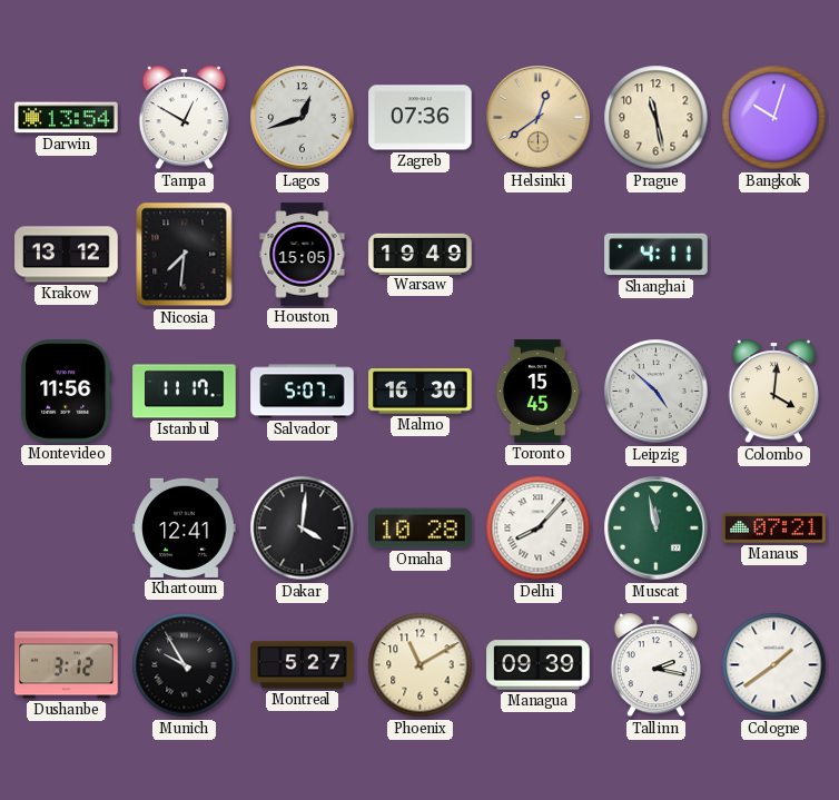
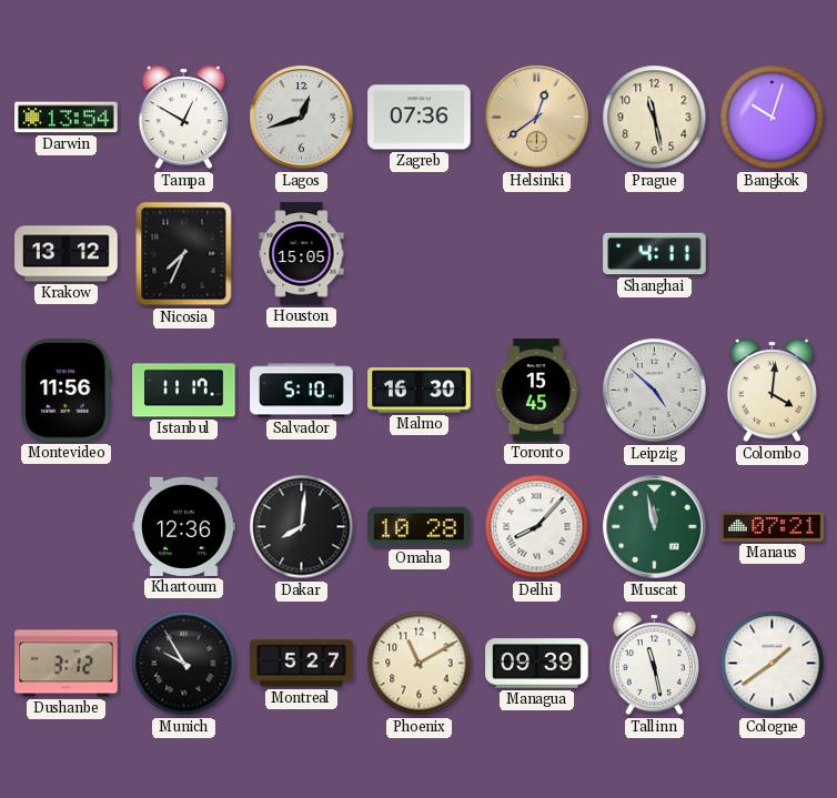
Nicosia: 7:31 -> 7:34 (184, 254)
Warsaw: 19:49 -> none (421, 254)
Salvador: 5:07 -> 5:10 (302, 391)
Khartoum: 12:41 -> 12:36 (184, 526)
Dakar: 4:01 -> 8:01 (302, 527)
Tallinn: 2:17 -> 11:28 (654, 664)
